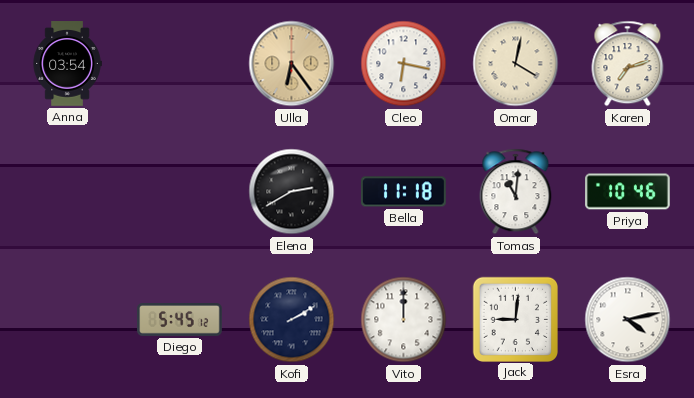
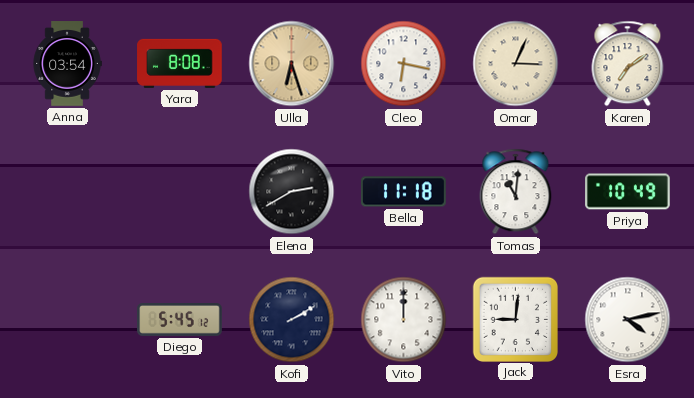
Yara: none -> 8:08 (180, 63)
Ulla: 6:24 -> 6:27 (292, 64)
Omar: 4:02 -> 3:04 (516, 64)
Karen: 7:12 -> 7:09 (628, 64)
Priya: 10:46 -> 10:49 (628, 192)
